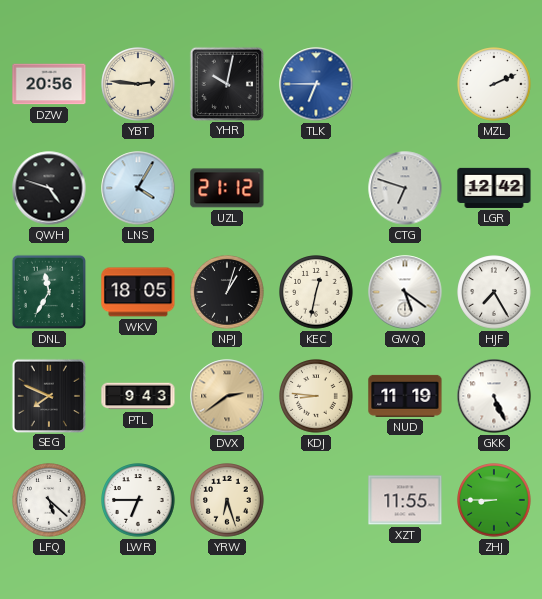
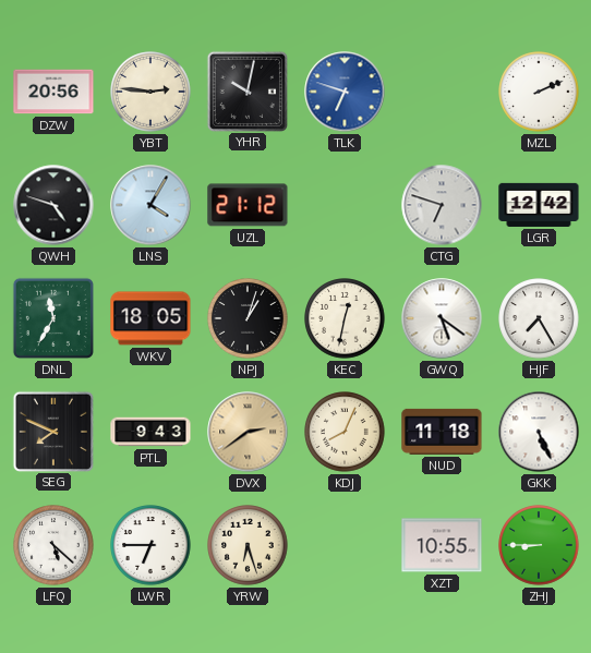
TLK: 6:45 -> 6:48 (345, 92)
KDJ: 8:46 -> 8:04 (345, 432)
NUD: 11:19 -> 11:18 (442, 432)
XZT: 11:55 -> 10:55 (442, 545)
